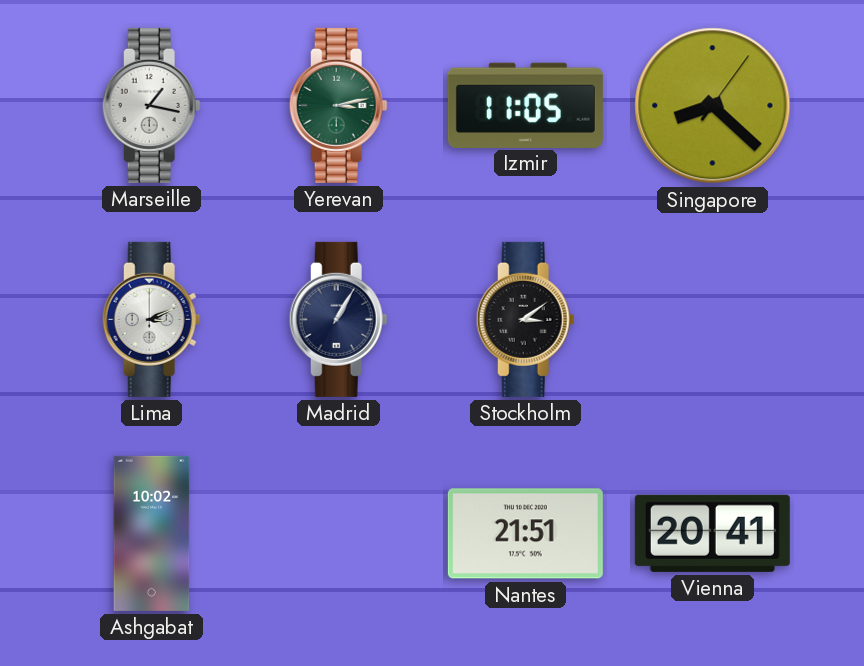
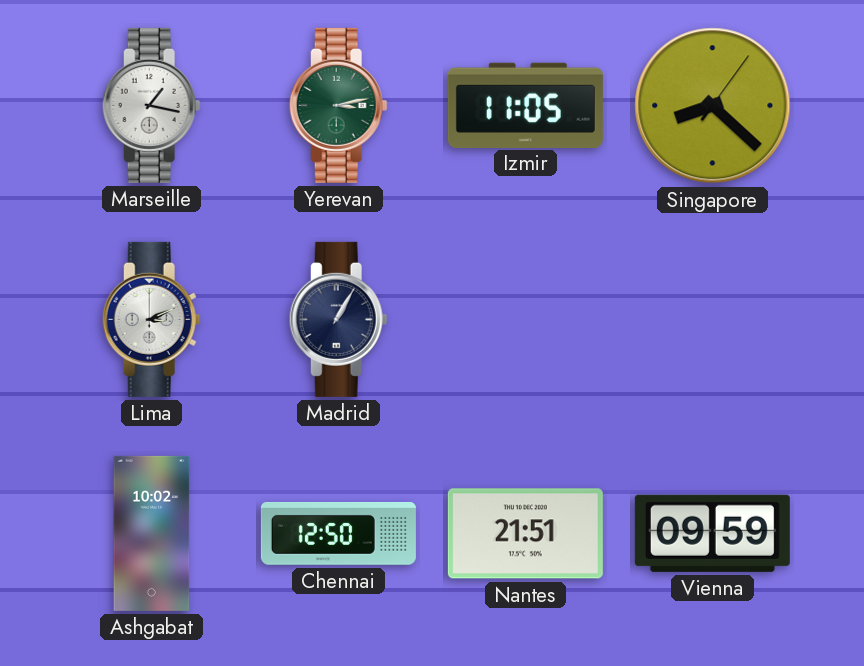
Stockholm: 3:09 -> none (525, 319)
Chennai: none -> 12:50 (338, 533)
Vienna: 20:41 -> 09:59 (712, 533)
